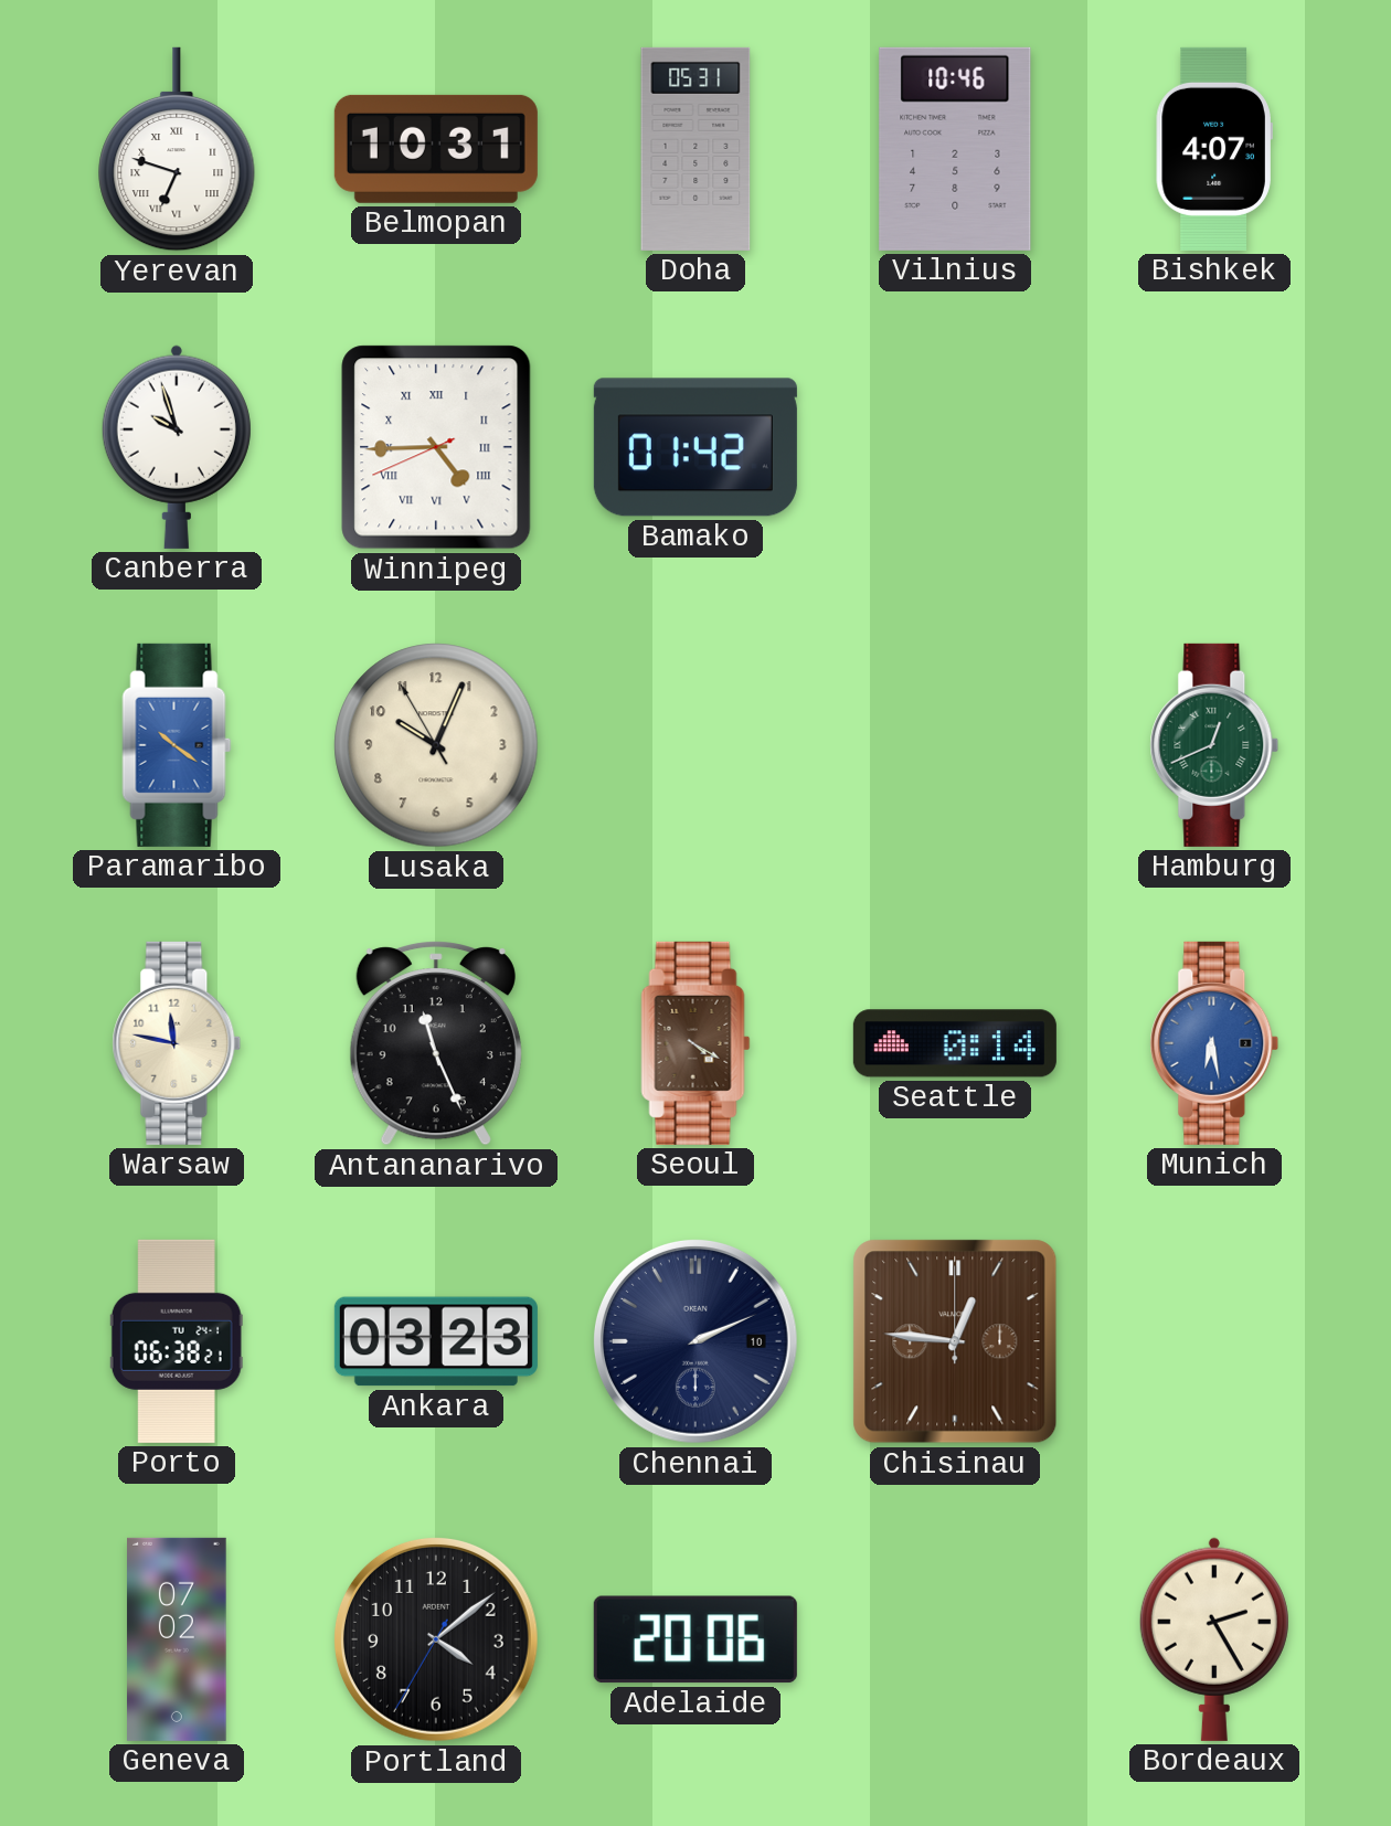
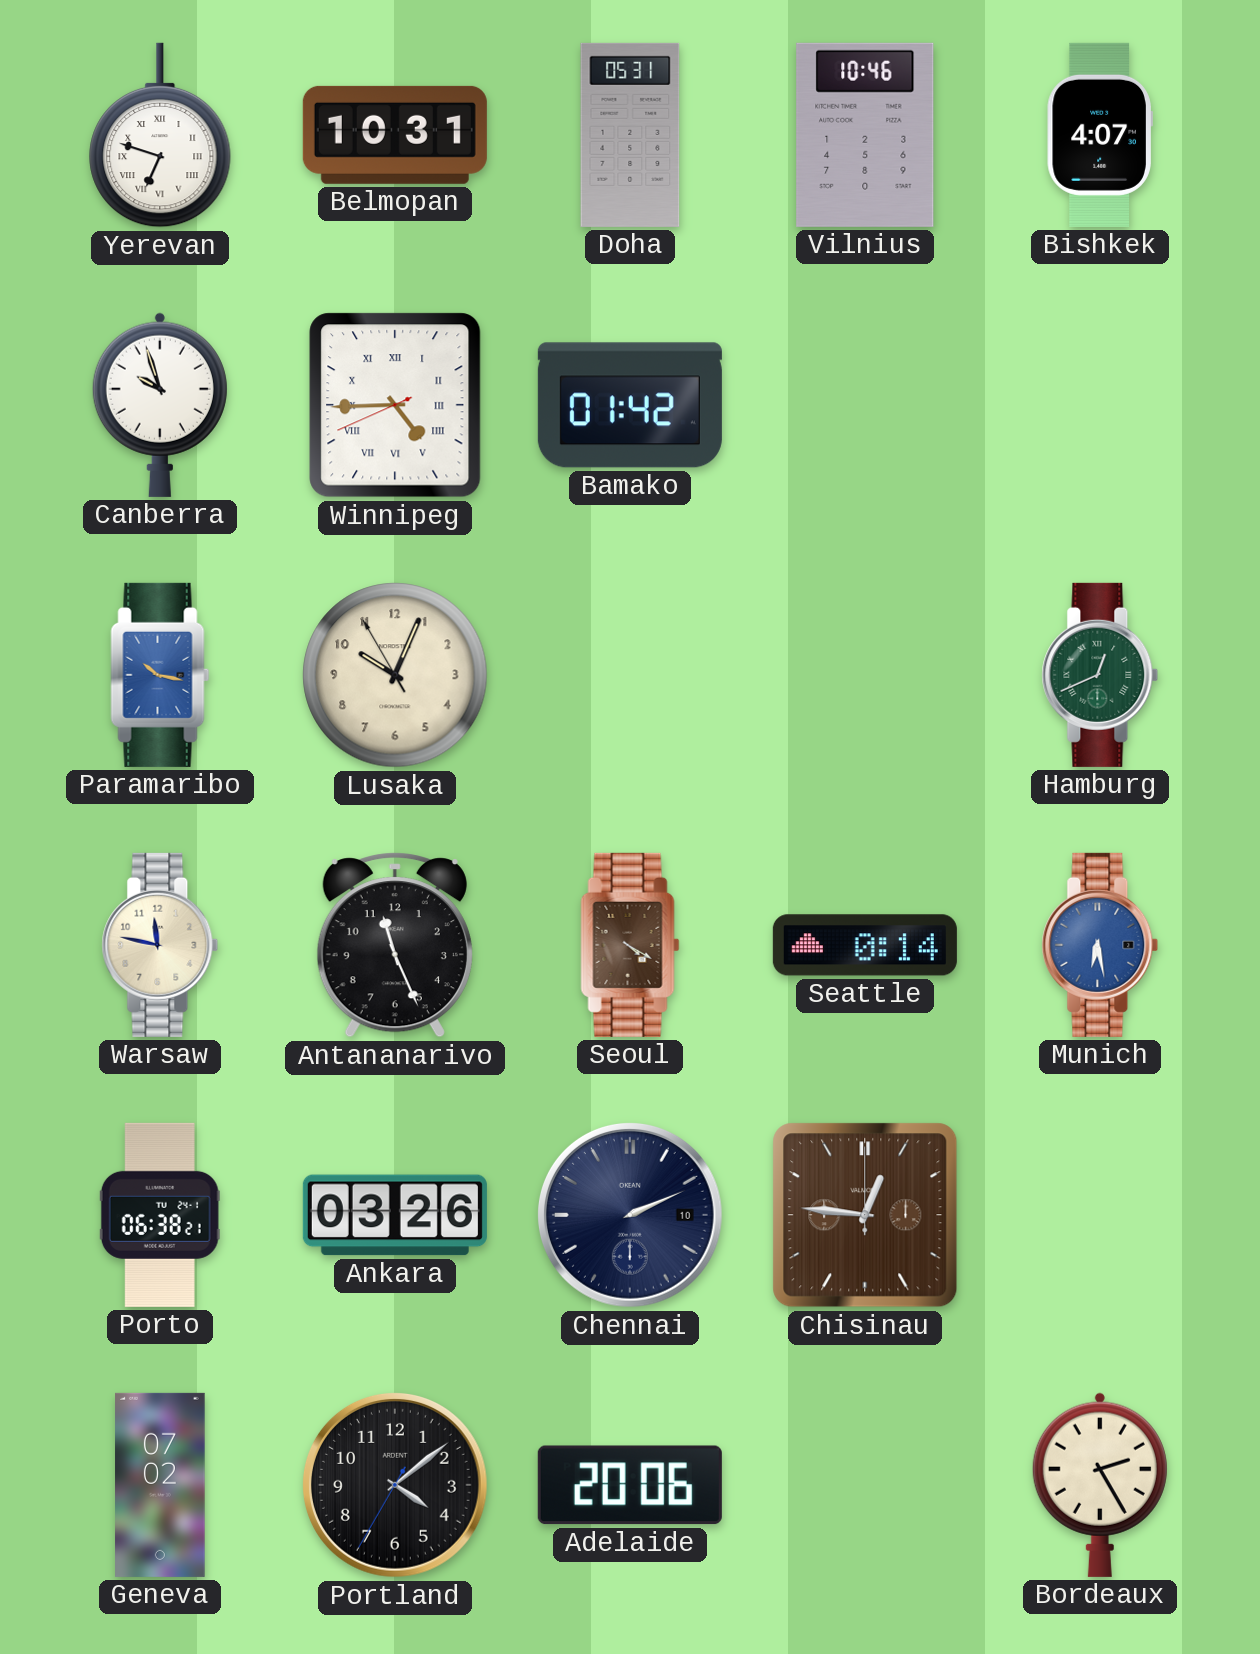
Paramaribo: 10:21 -> 10:17 (160, 675)
Ankara: 03:23 -> 03:26 (395, 1215)
